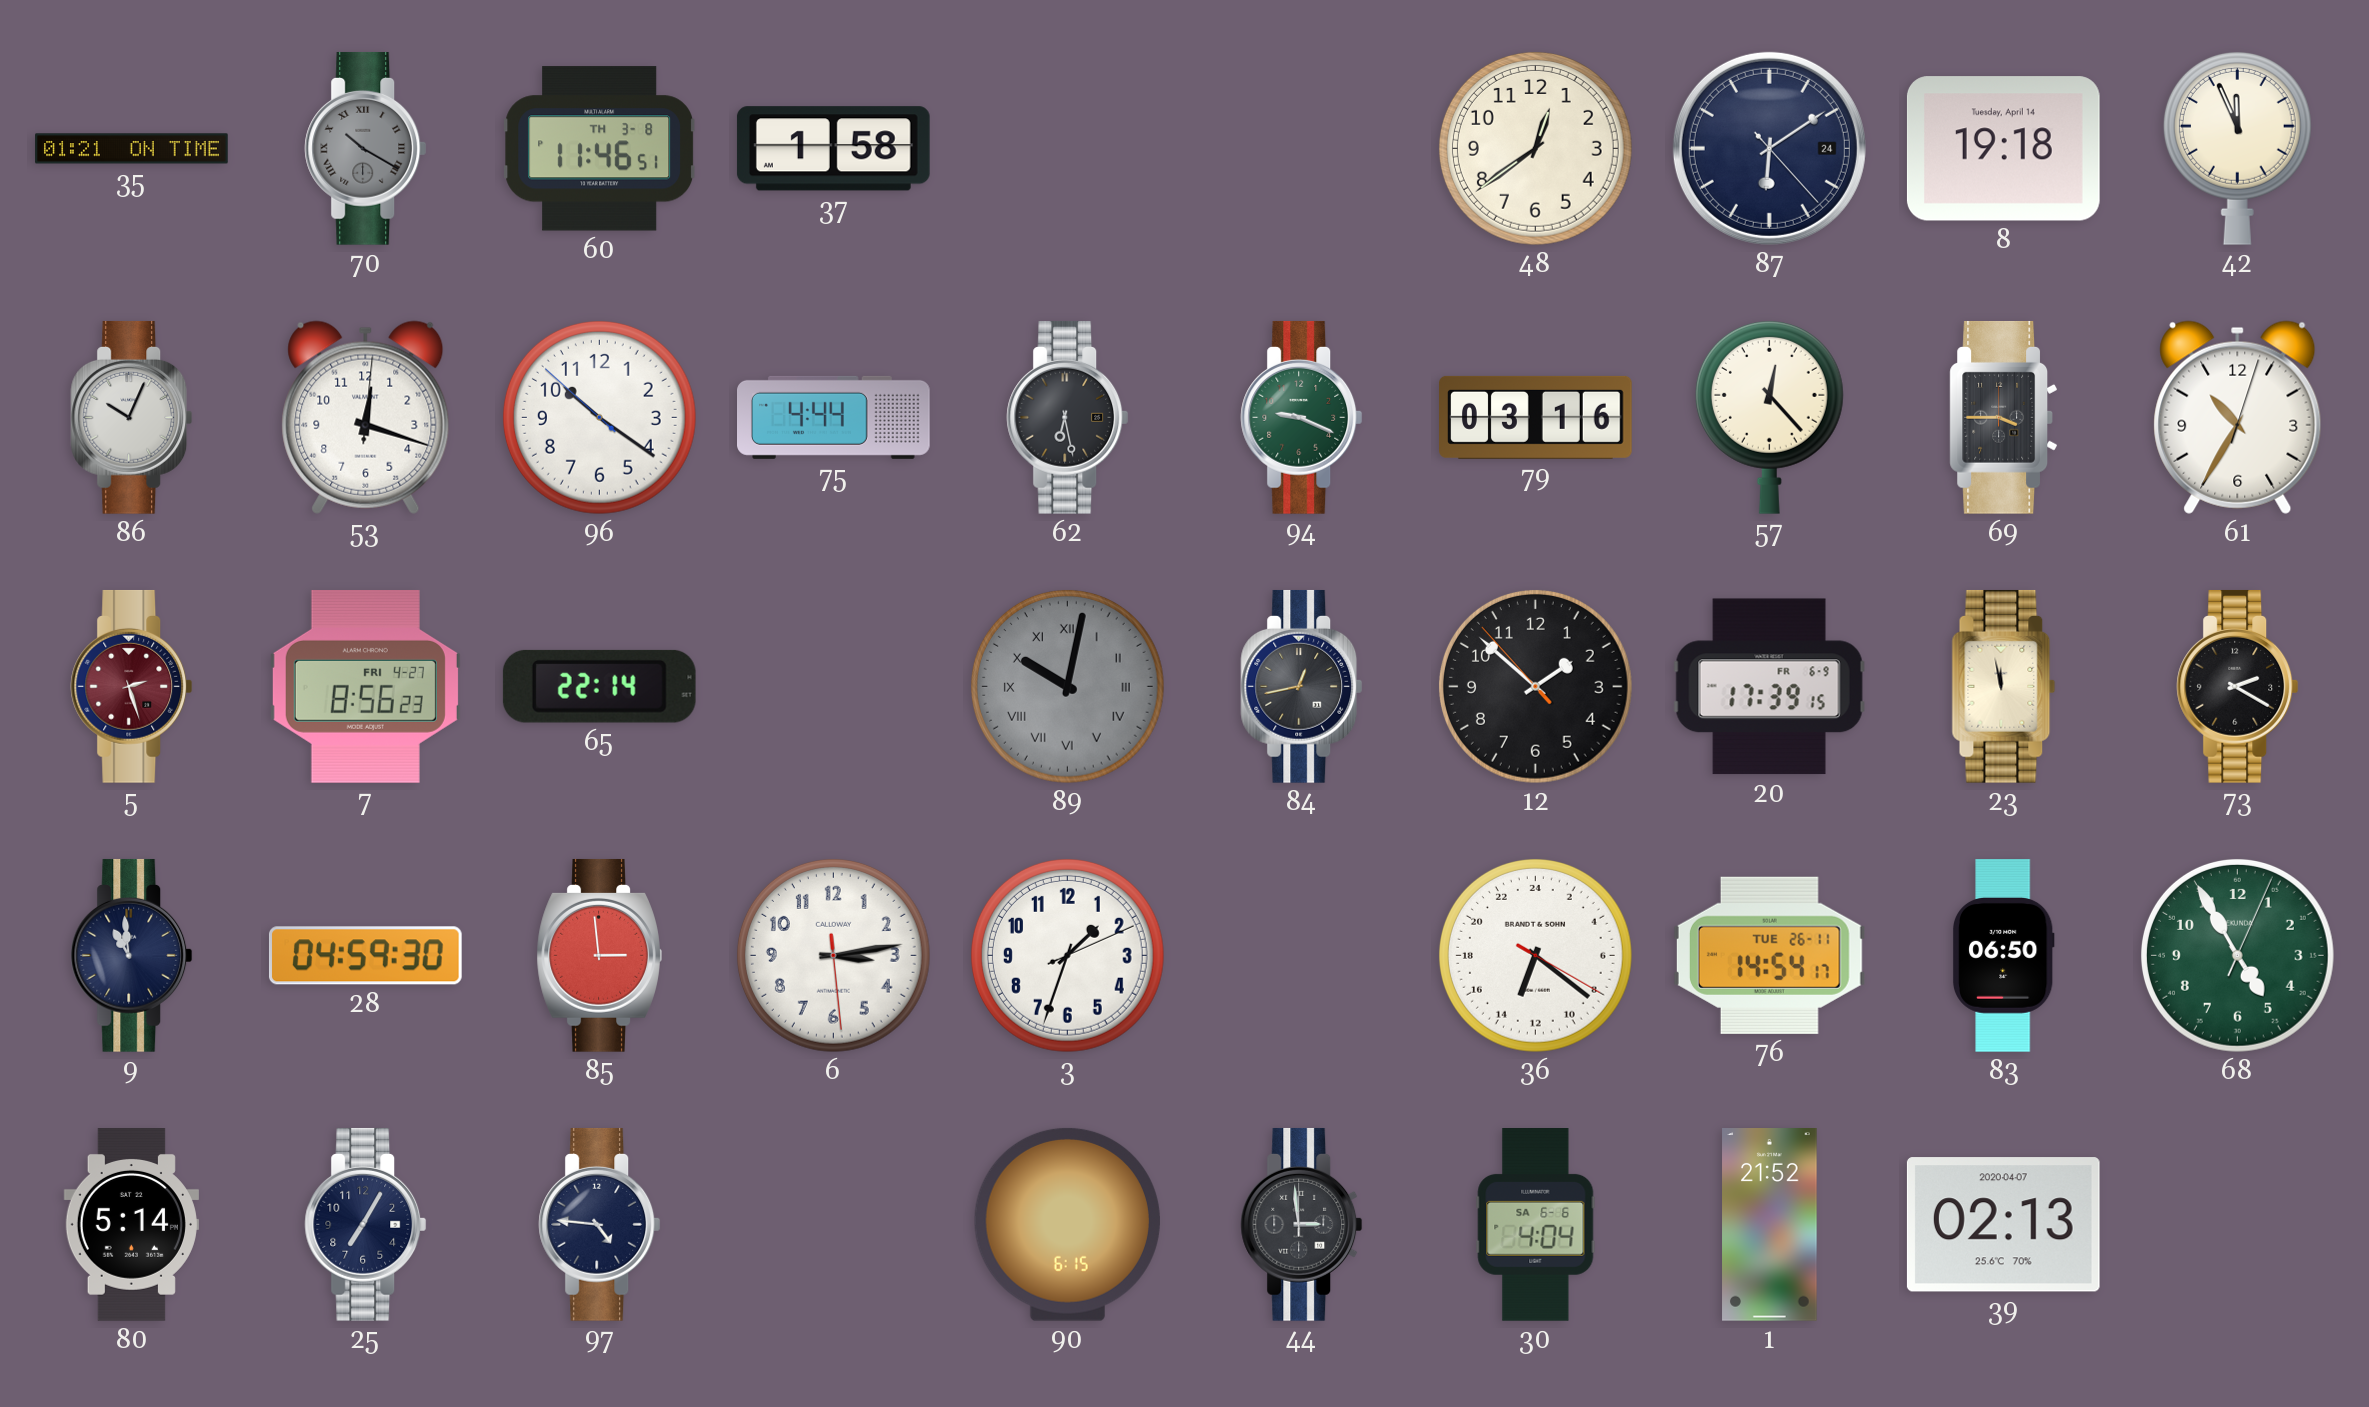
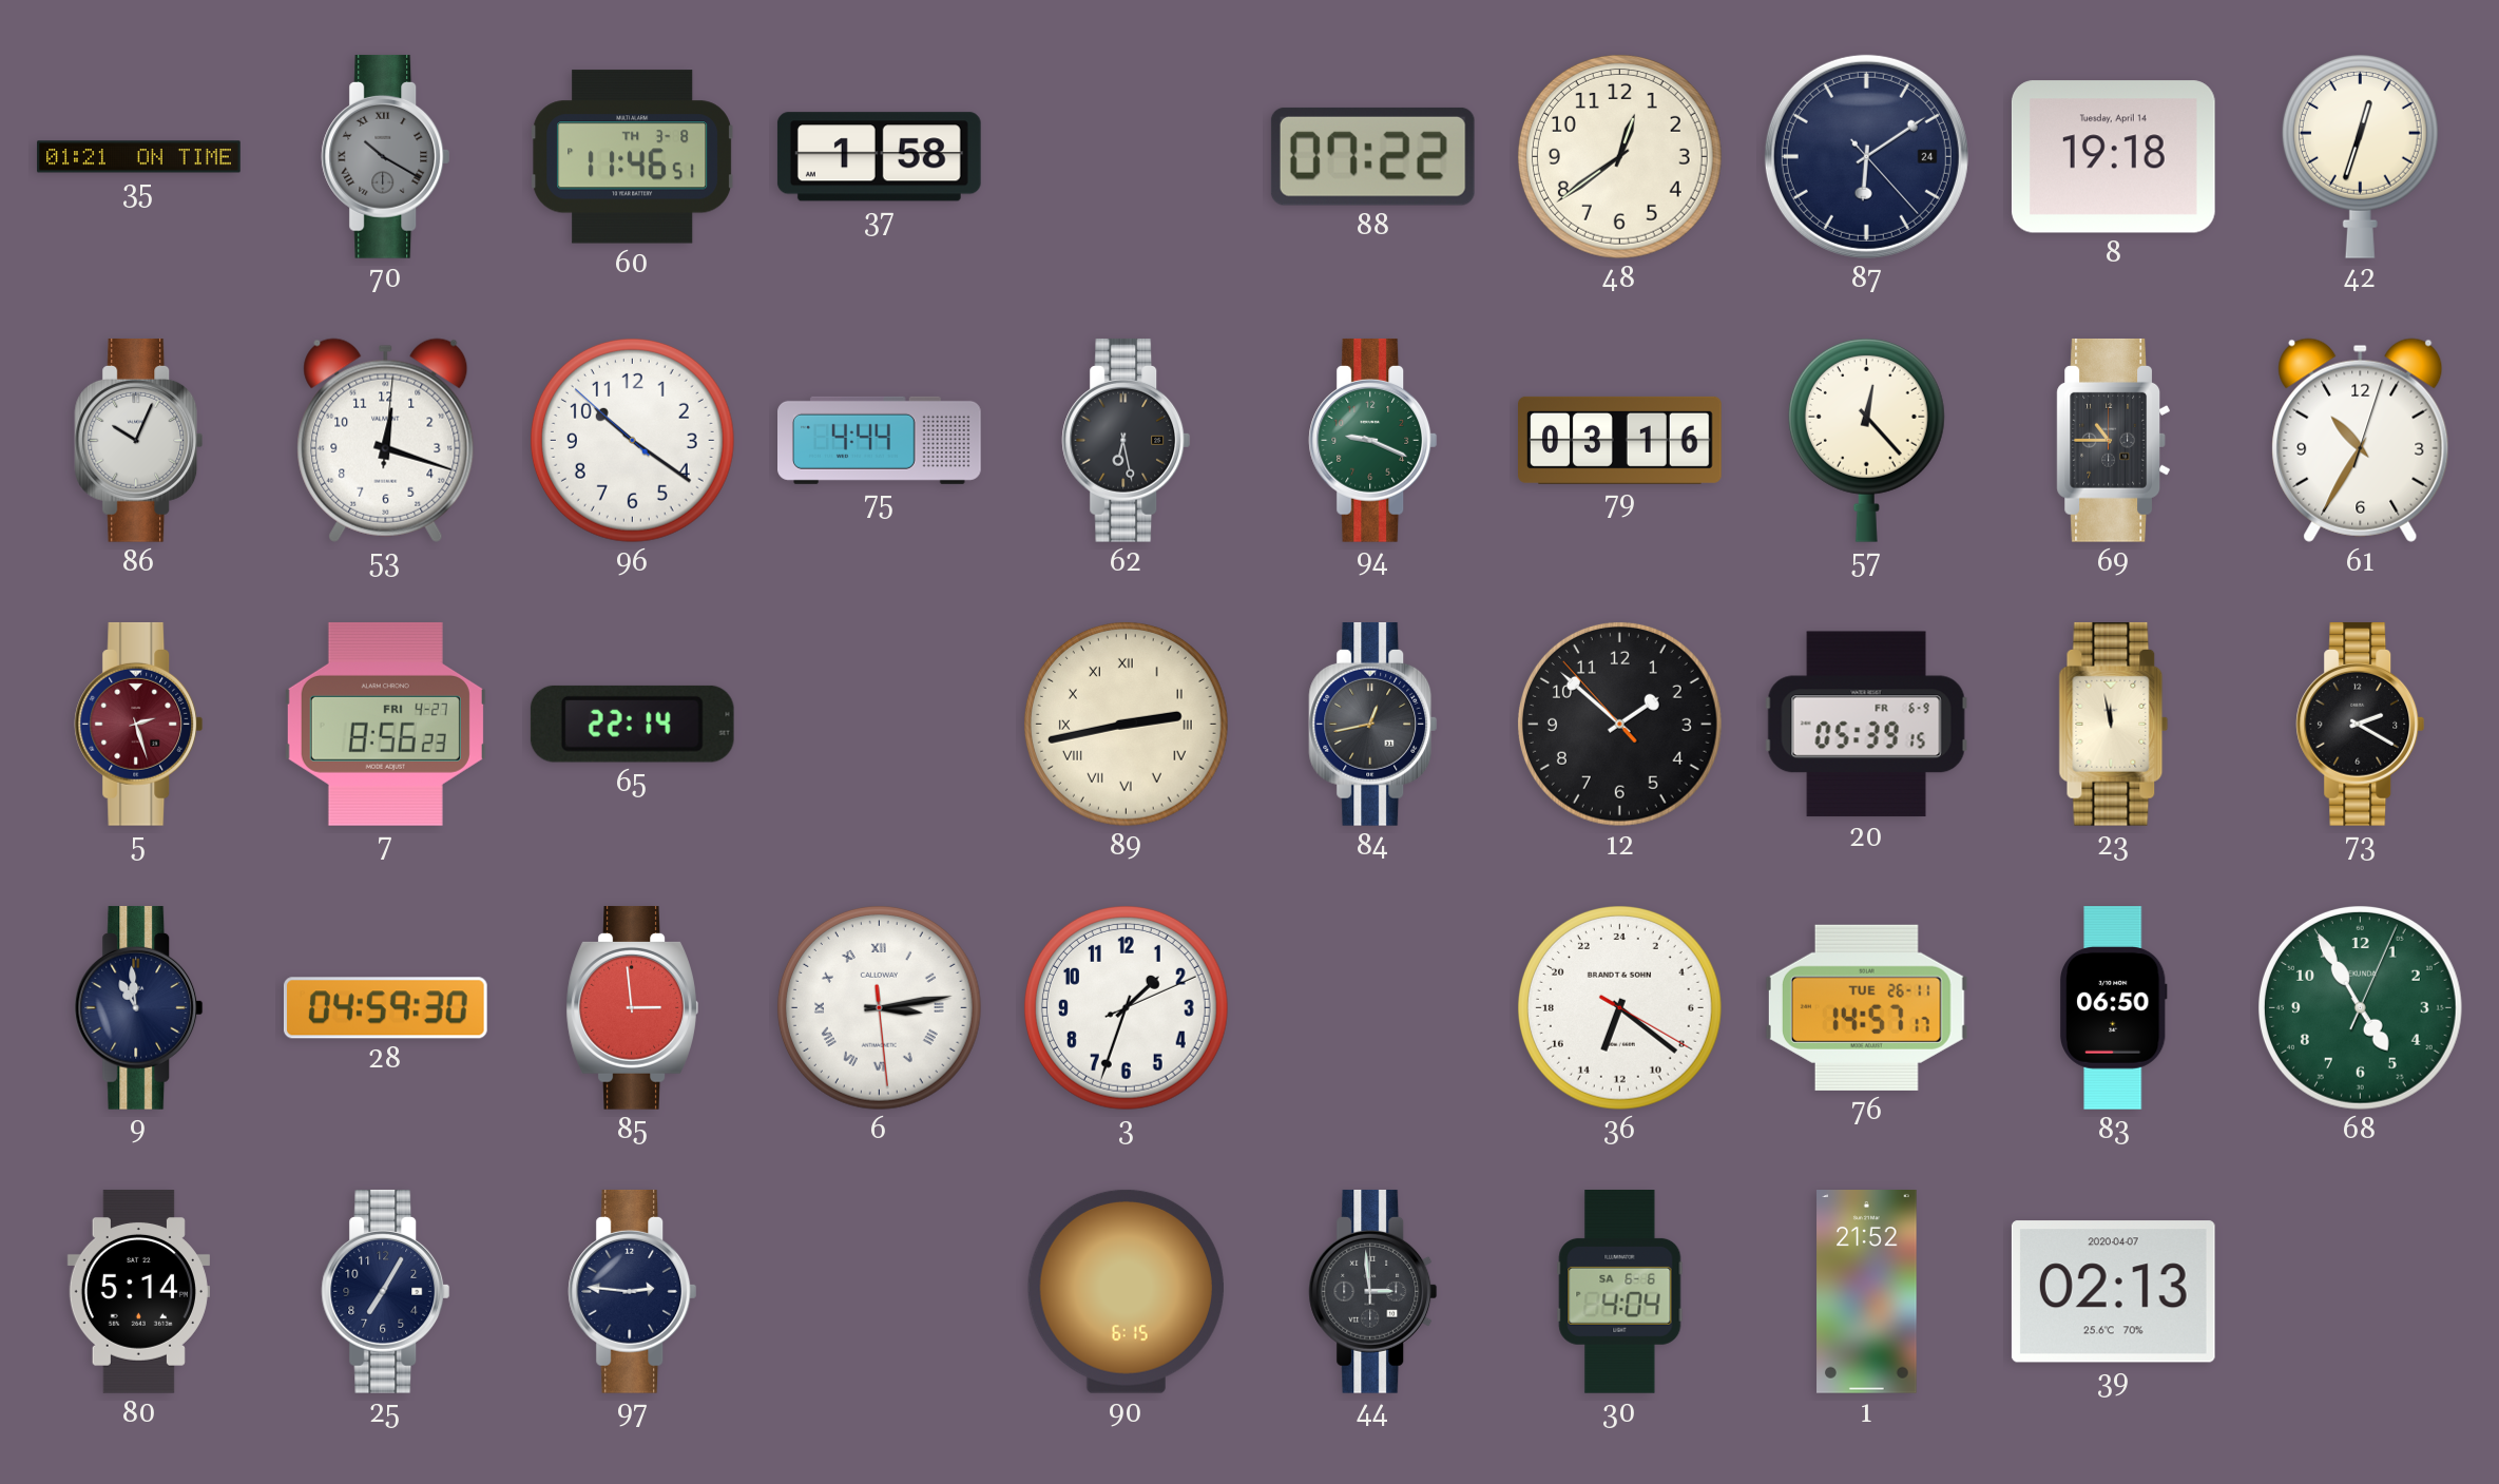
88: none -> 07:22 (1372, 156)
42: 11:56 -> 12:33 (2360, 156)
69: 3:45 -> 10:45 (2113, 440)
89: 10:02 -> 2:43 (1126, 724)
89 dial: grey -> cream (1126, 724)
20: 17:39 -> 05:39 (1866, 725)
6 numerals: Arabic -> Roman (879, 1007)
76: 14:54 -> 14:57 (1866, 1007)
97: 4:46 -> 2:46 (633, 1291)
